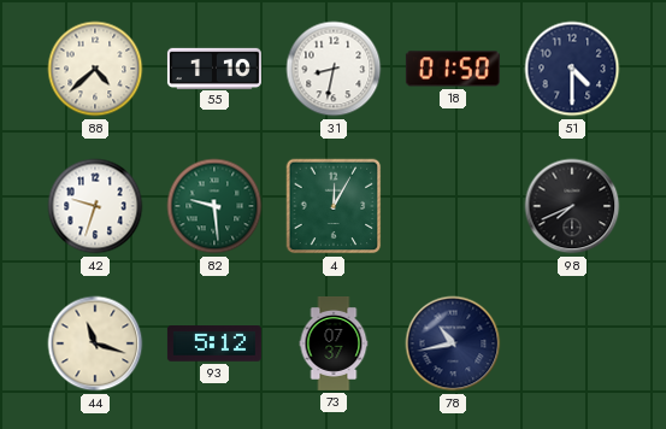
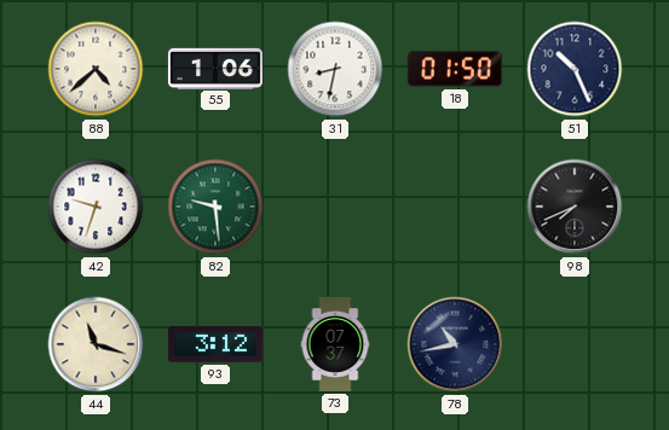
55: 1:10 -> 1:06 (215, 68)
51: 4:30 -> 10:26 (575, 69)
4: 12:05 -> none (334, 206)
93: 5:12 -> 3:12 (215, 344)
